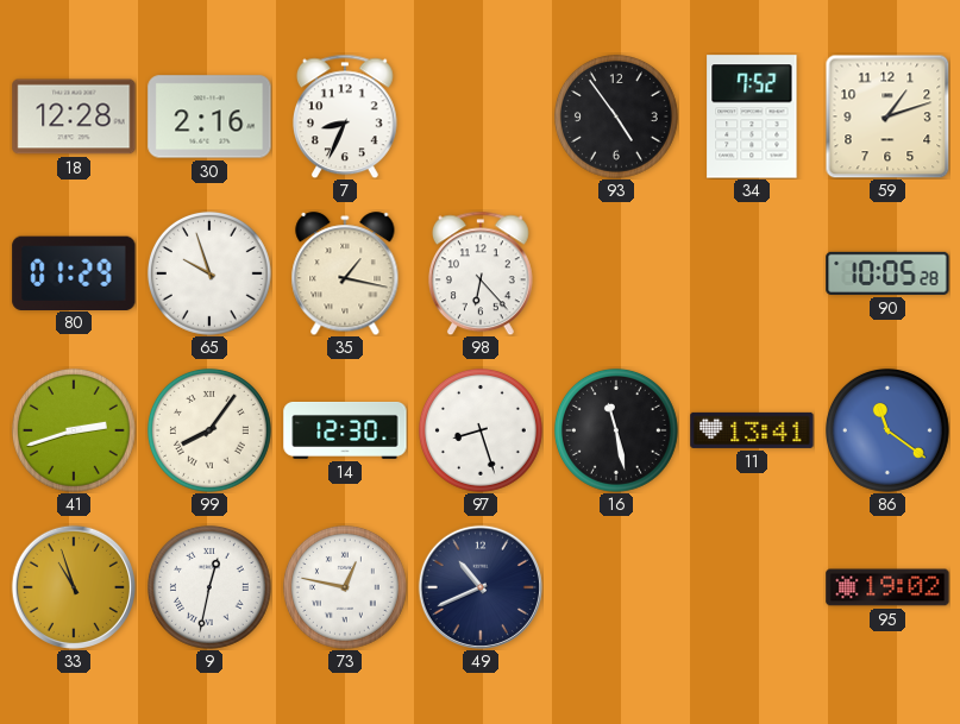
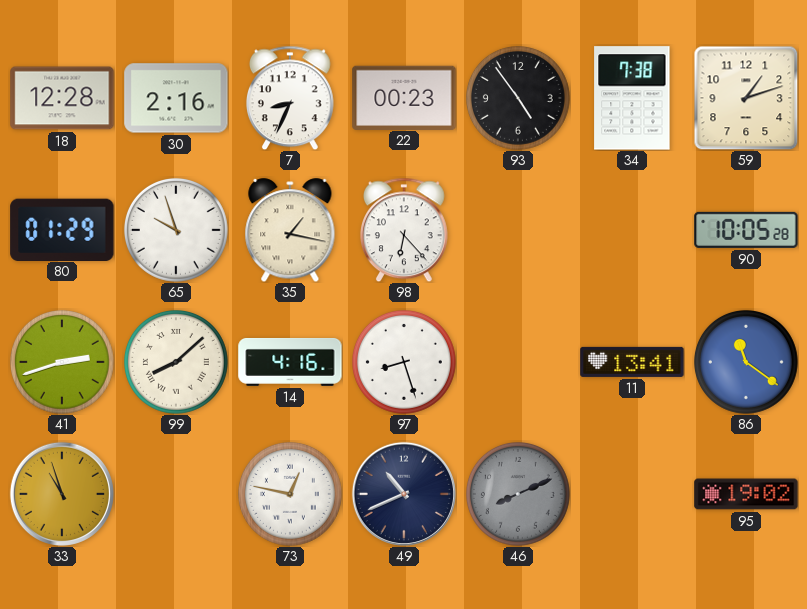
22: none -> 00:23 (404, 97)
34: 7:52 -> 7:38 (632, 98)
99: 8:06 -> 8:08 (176, 362)
14: 12:30 -> 4:16 (290, 362)
16: 11:28 -> none (616, 430)
9: 12:32 -> none (209, 587)
46: none -> 8:11 (518, 494)
